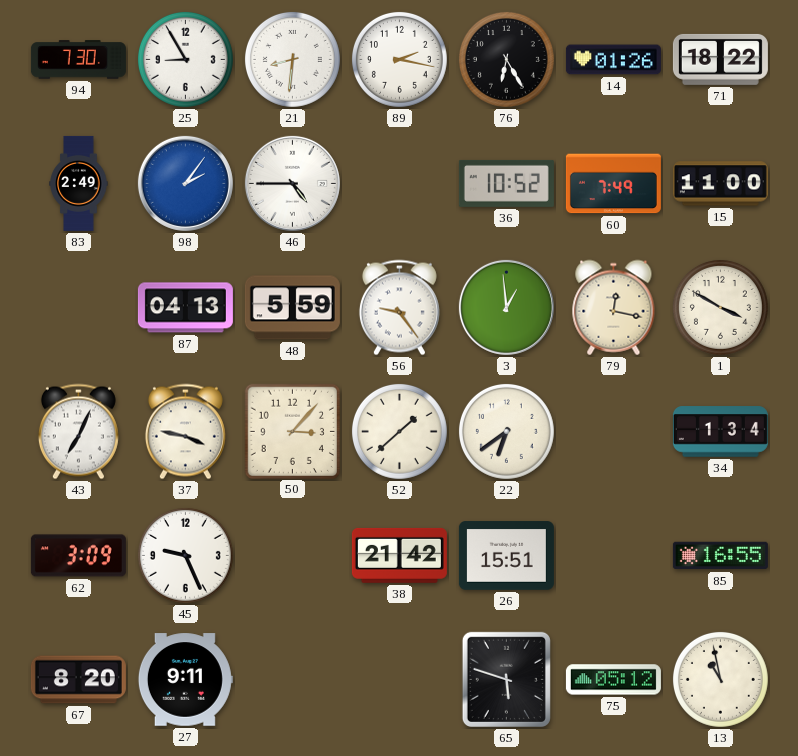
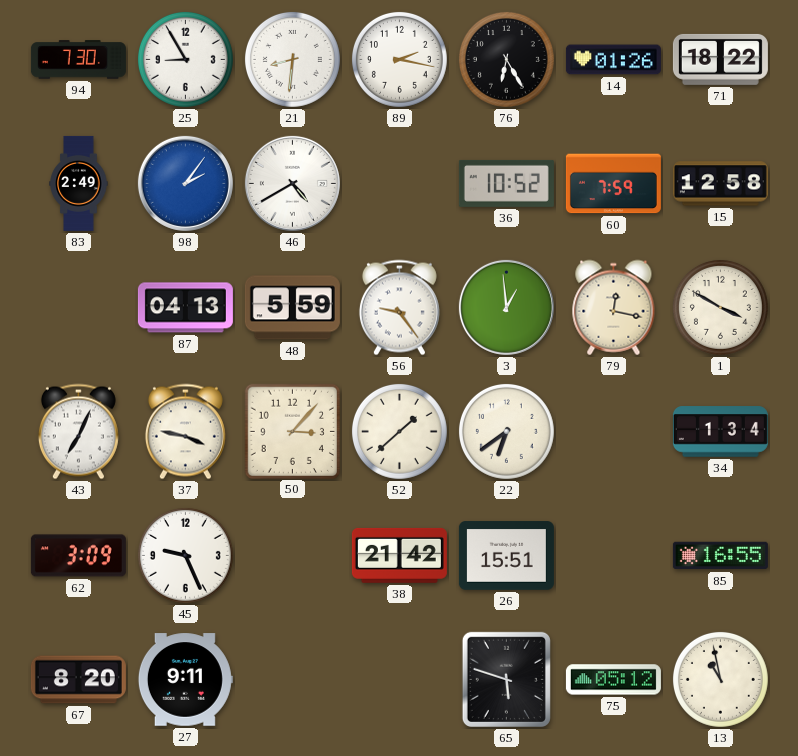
46: 4:45 -> 4:40 (292, 183)
60: 7:49 -> 7:59 (613, 184)
15: 11:00 -> 12:58 (720, 184)
